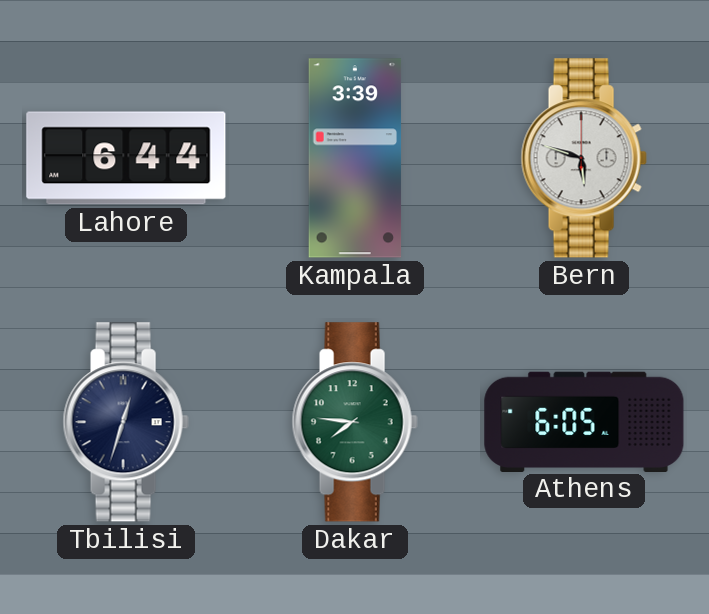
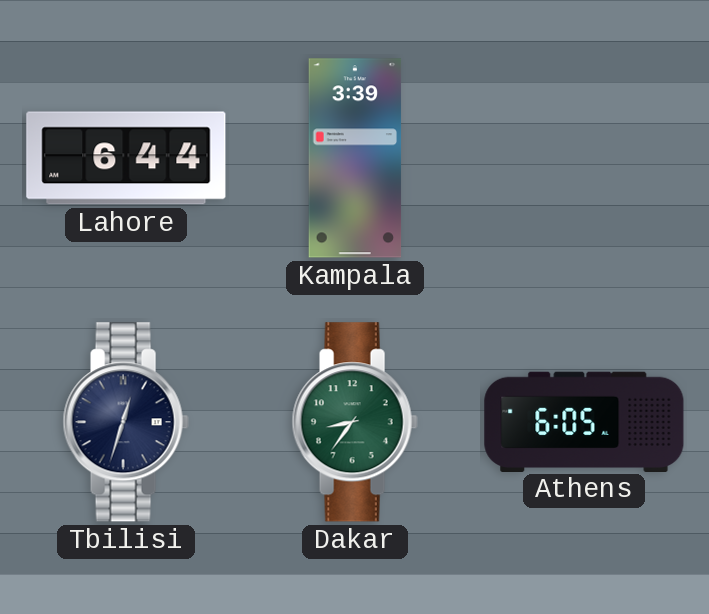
Bern: 5:48 -> none (584, 158)
Dakar: 7:46 -> 8:36 (355, 422)
